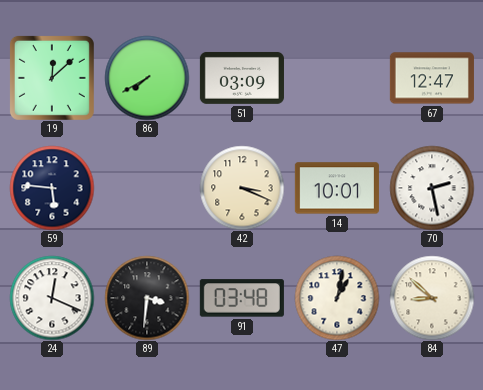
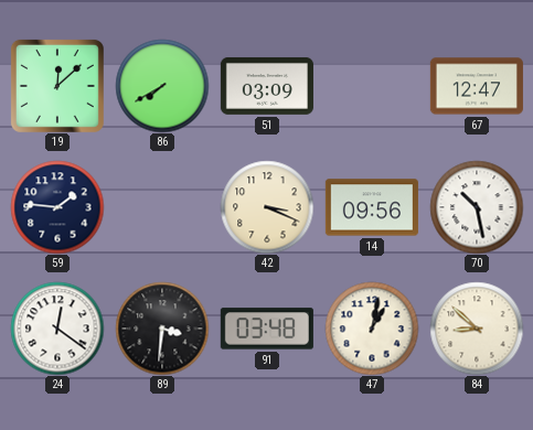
59: 5:46 -> 1:46 (57, 207)
14: 10:01 -> 09:56 (372, 207)
70: 2:28 -> 10:28 (477, 207)
24: 12:19 -> 12:21 (57, 329)
